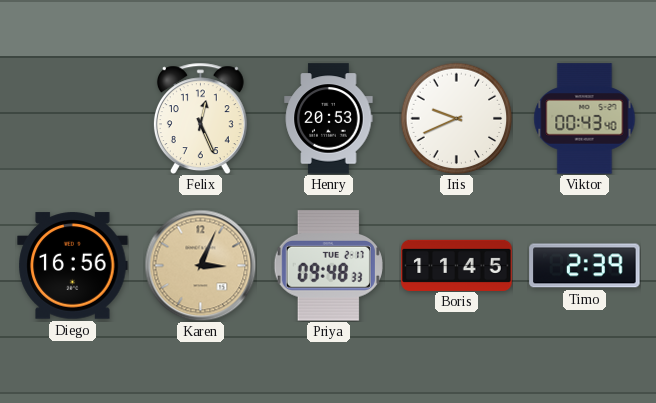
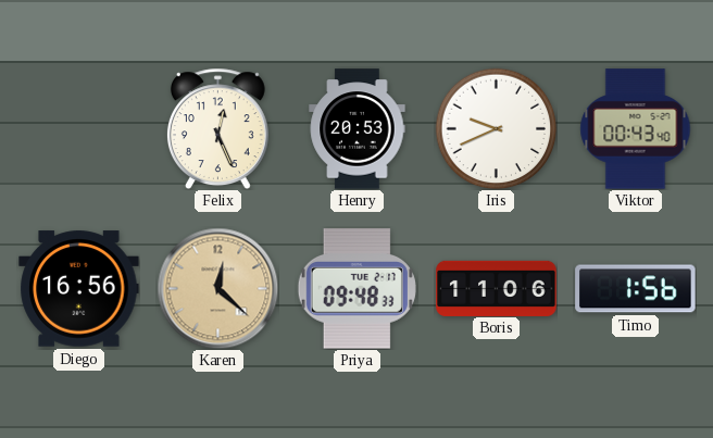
Karen: 3:04 -> 12:22 (217, 288)
Boris: 11:45 -> 11:06 (497, 288)
Timo: 2:39 -> 1:56 (636, 289)
